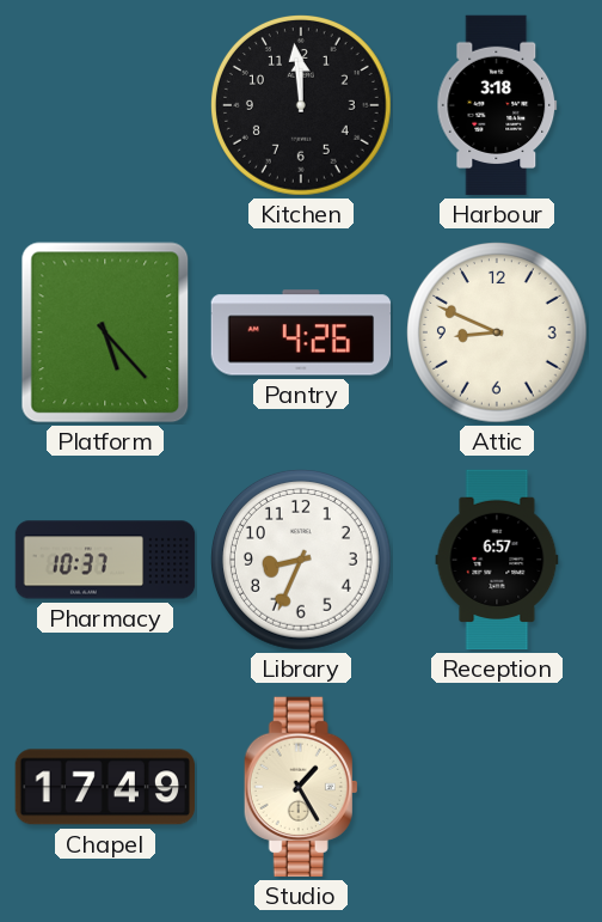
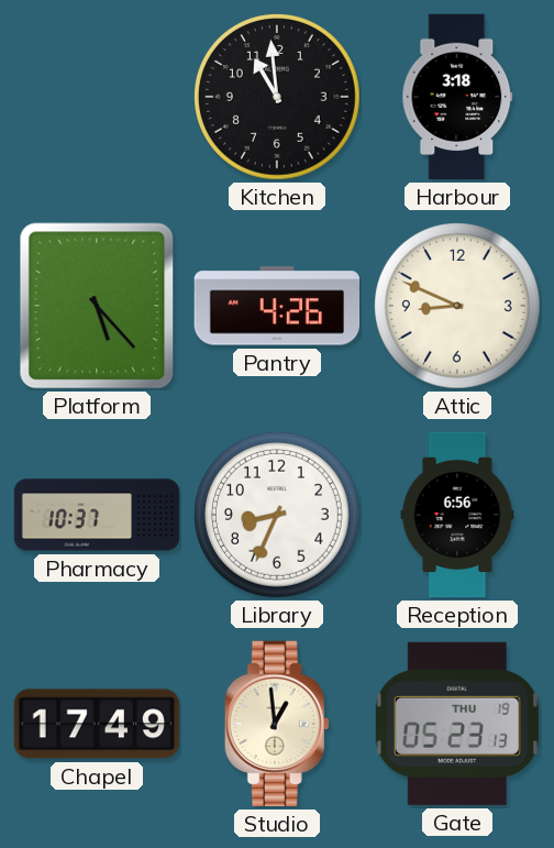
Kitchen: 11:59 -> 10:59 (278, 98)
Reception: 6:57 -> 6:56 (457, 515)
Studio: 1:25 -> 12:59 (277, 724)
Gate: none -> 05:23 (457, 724)
